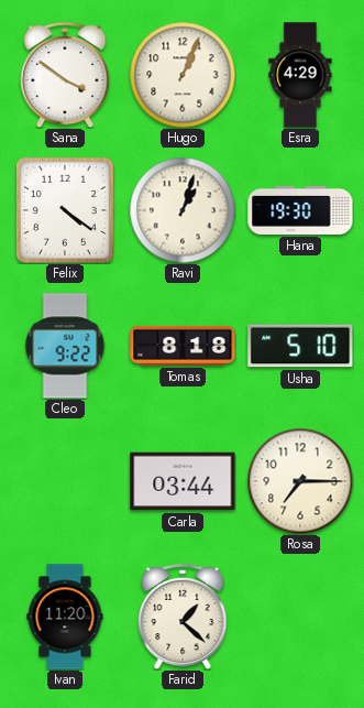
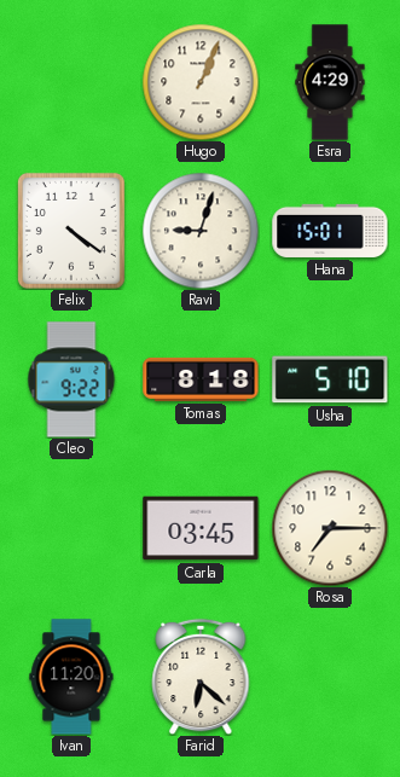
Sana: 3:51 -> none (65, 75)
Ravi: 1:03 -> 9:03 (201, 231)
Hana: 19:30 -> 15:01 (330, 231)
Carla: 03:44 -> 03:45 (201, 528)
Farid: 1:22 -> 6:22 (201, 677)
